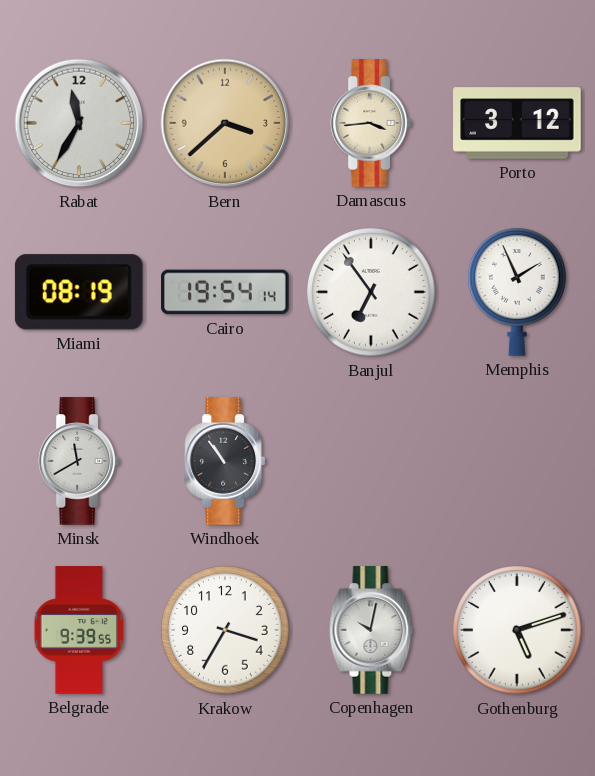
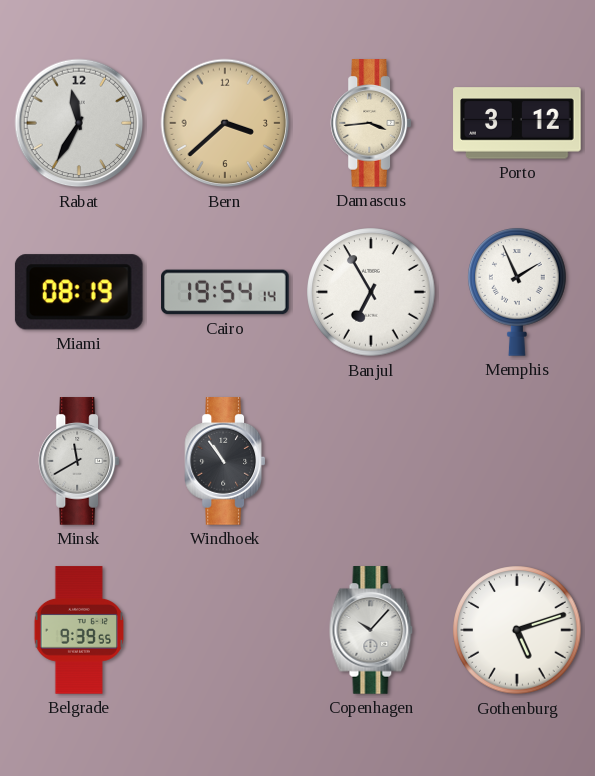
Banjul: 6:54 -> 6:55 (371, 292)
Krakow: 3:35 -> none (225, 630)
Copenhagen: 10:02 -> 10:07 (371, 630)
